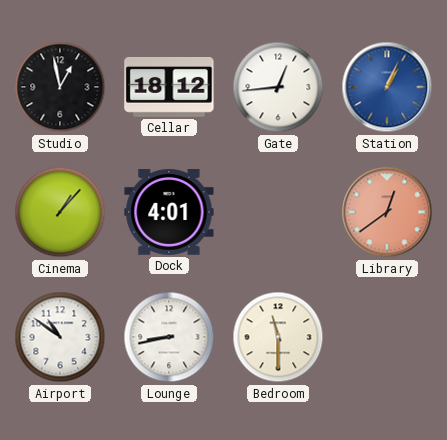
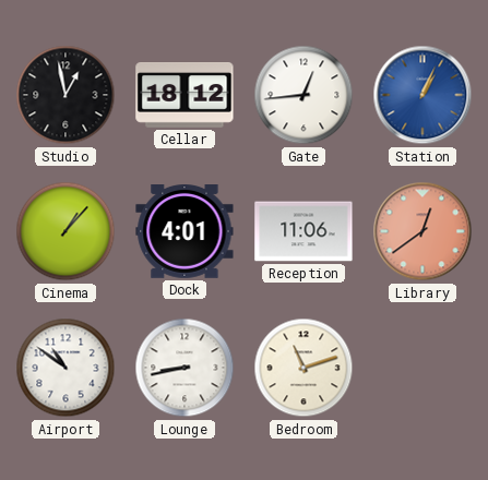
Reception: none -> 11:06 (303, 231)
Bedroom: 11:30 -> 11:12 (303, 368)
